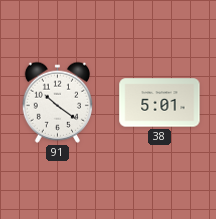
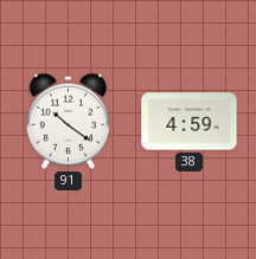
38: 5:01 -> 4:59 (190, 122)
